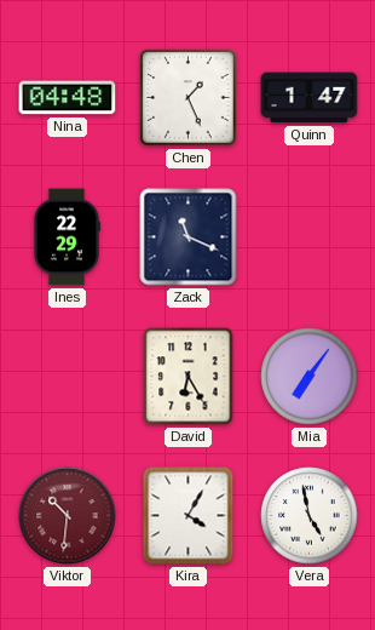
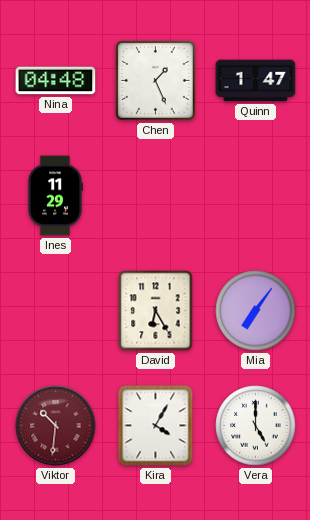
Ines: 22:29 -> 11:29 (55, 196)
Zack: 11:19 -> none (189, 237)
Vera: 4:58 -> 5:00 (256, 426)
